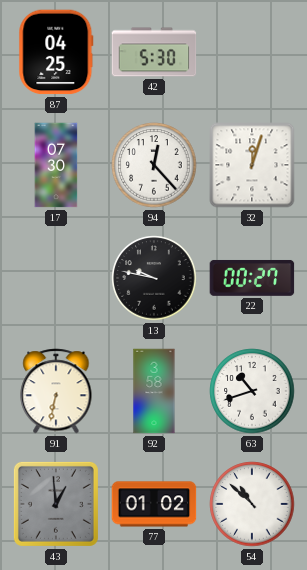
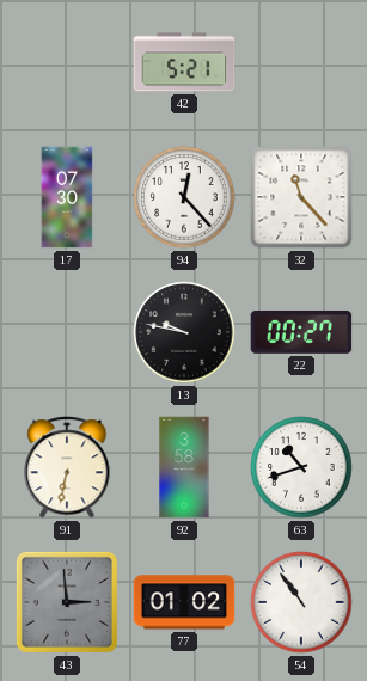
87: 04:25 -> none (56, 52)
42: 5:30 -> 5:21 (184, 62)
32: 12:03 -> 11:23 (301, 197)
43: 12:59 -> 2:59 (67, 602)
54: 10:52 -> 10:54 (301, 602)
